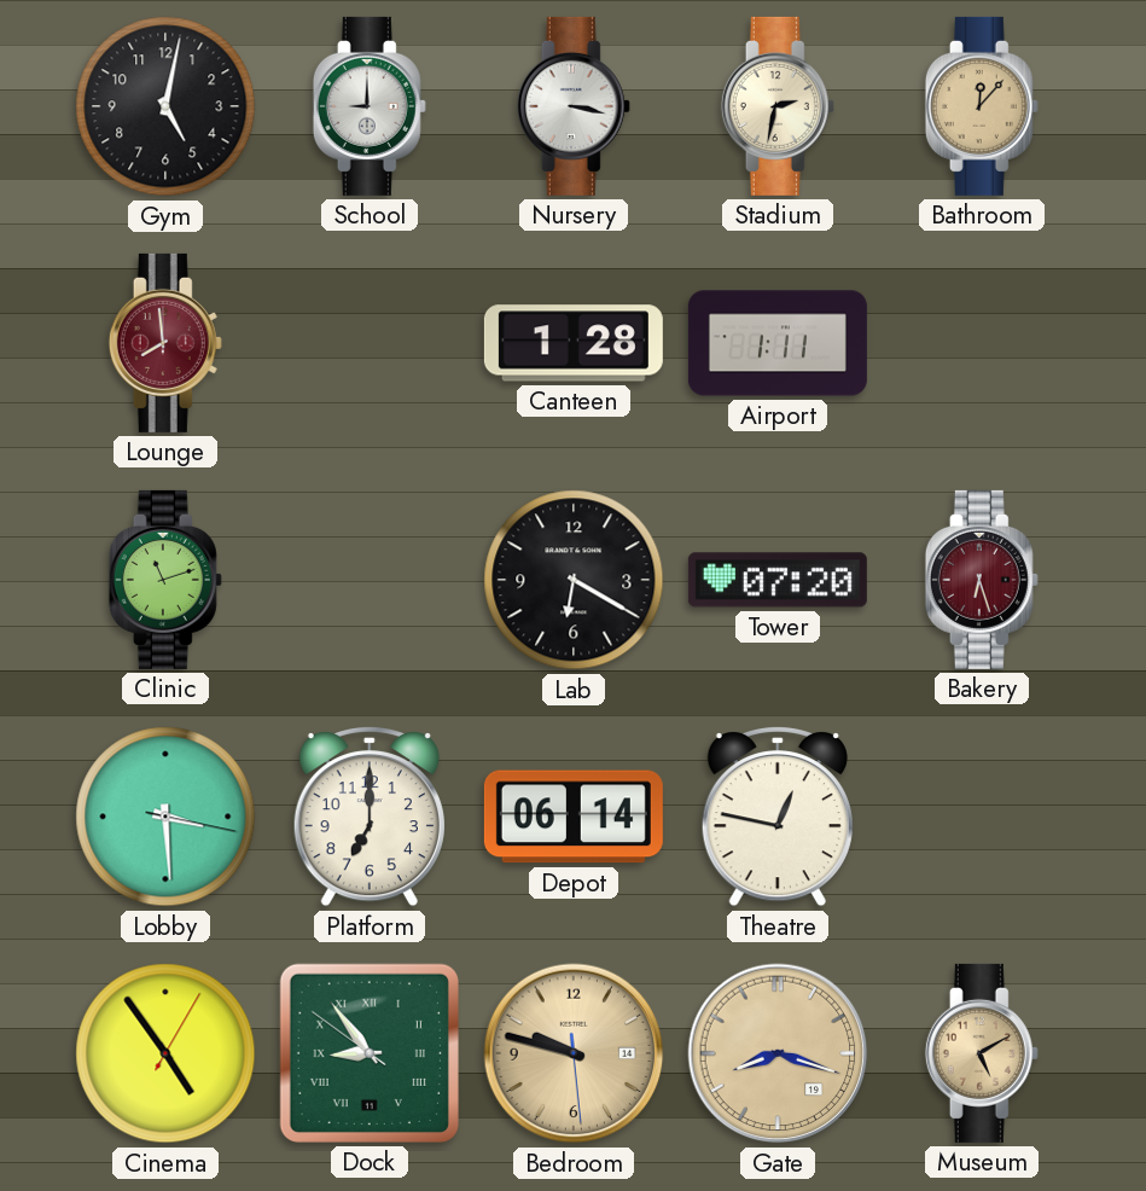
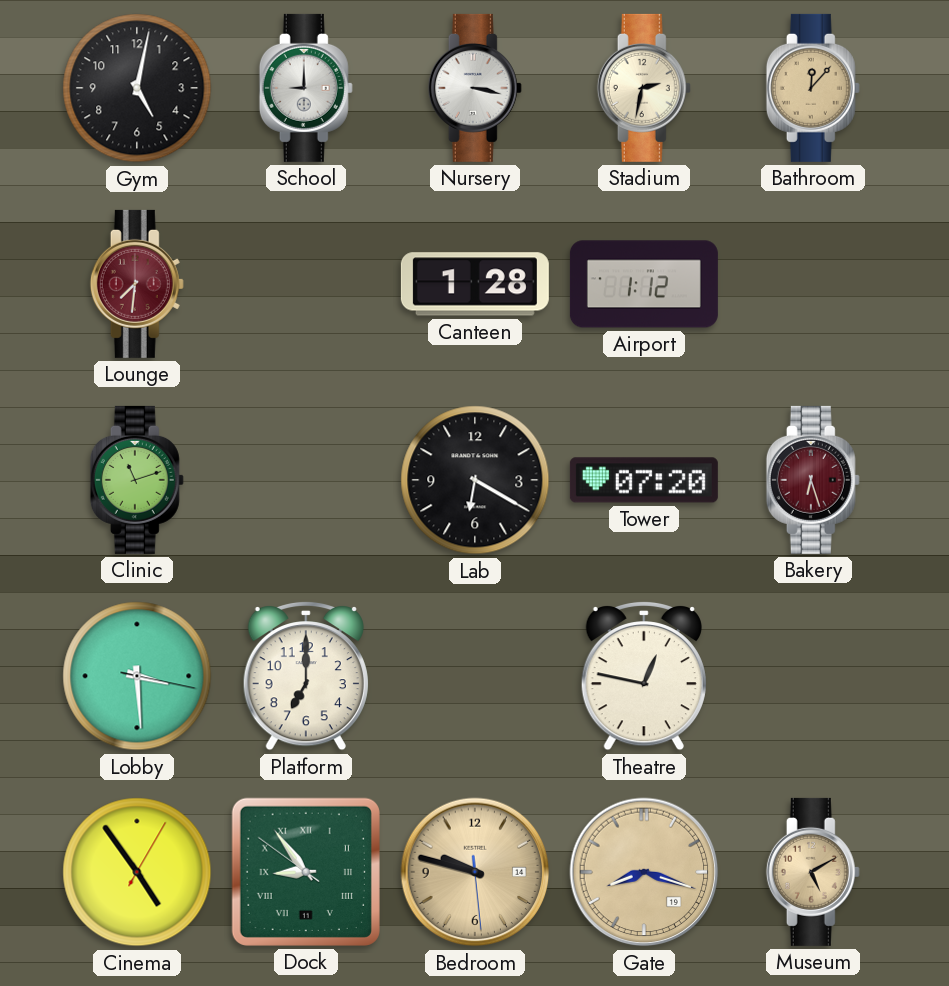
Lounge: 7:59 -> 7:31 (137, 284)
Airport: 1:11 -> 1:12 (644, 284)
Depot: 06:14 -> none (574, 817)
